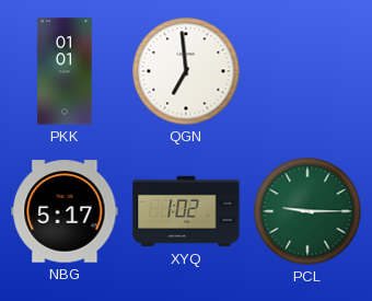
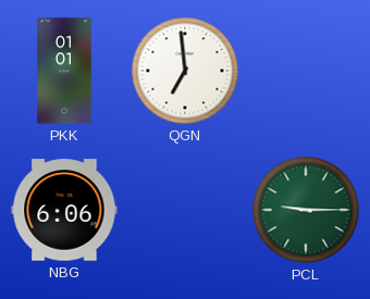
NBG: 5:17 -> 6:06 (64, 210)
XYQ: 1:02 -> none (186, 211)
